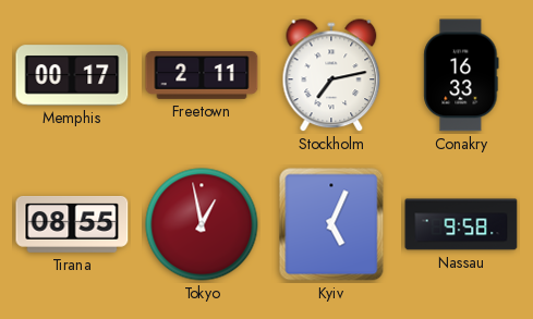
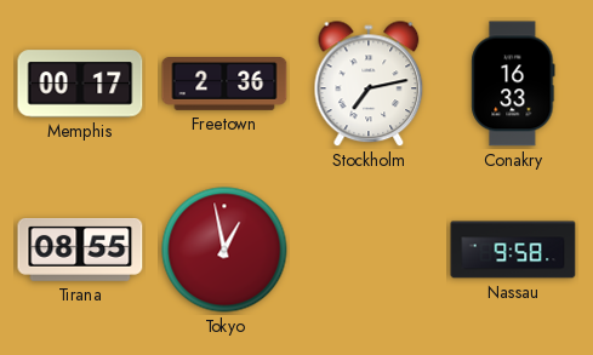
Freetown: 2:11 -> 2:36 (224, 85)
Kyiv: 5:04 -> none (331, 224)
